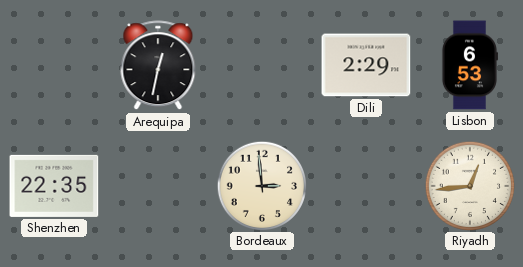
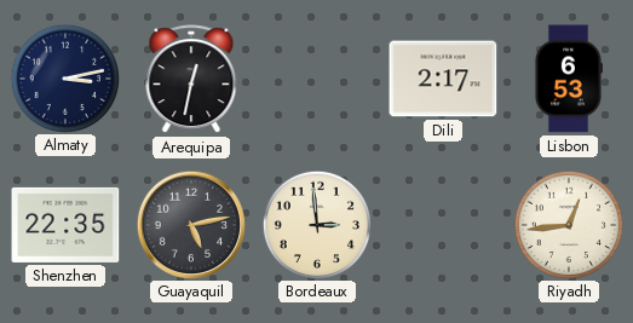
Almaty: none -> 3:13 (64, 77)
Dili: 2:29 -> 2:17 (443, 79)
Guayaquil: none -> 5:13 (190, 224)
